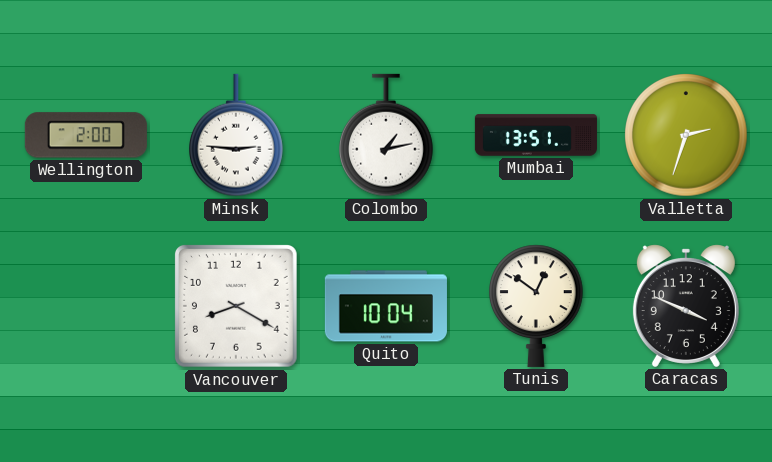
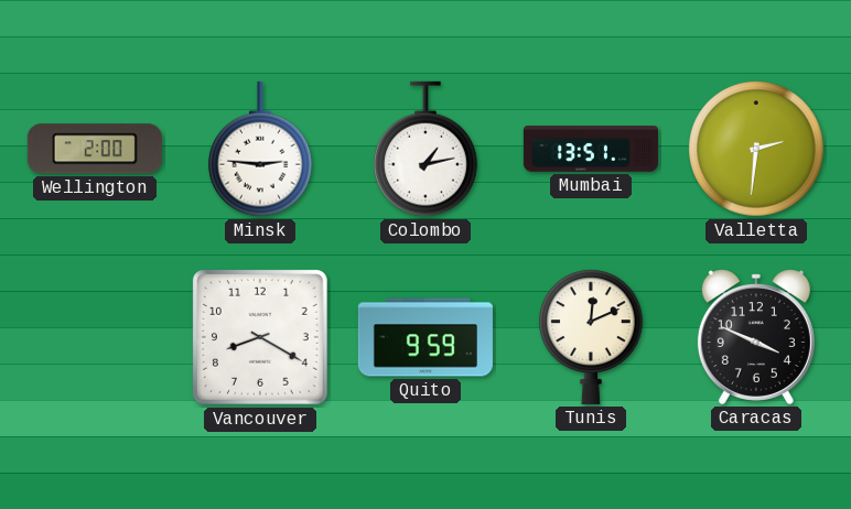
Valletta: 2:33 -> 2:31 (756, 149)
Quito: 10:04 -> 9:59 (425, 337)
Tunis: 12:51 -> 12:11 (592, 337)
